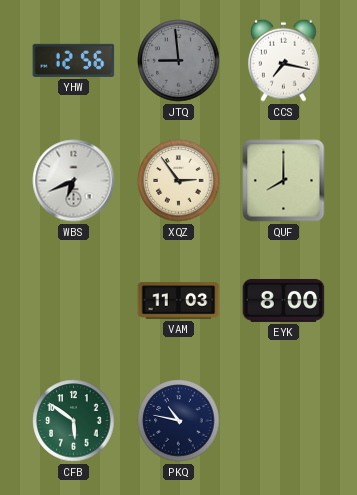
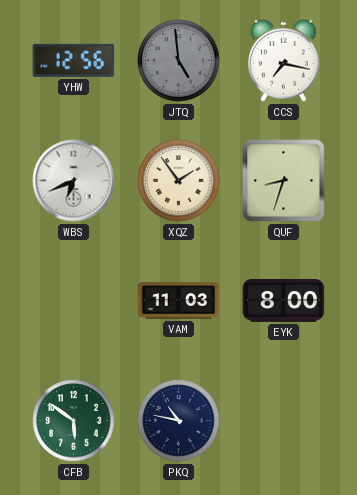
JTQ: 8:59 -> 4:59 (179, 61)
XQZ: 2:54 -> 1:54 (179, 181)
QUF: 8:00 -> 8:33 (284, 181)
